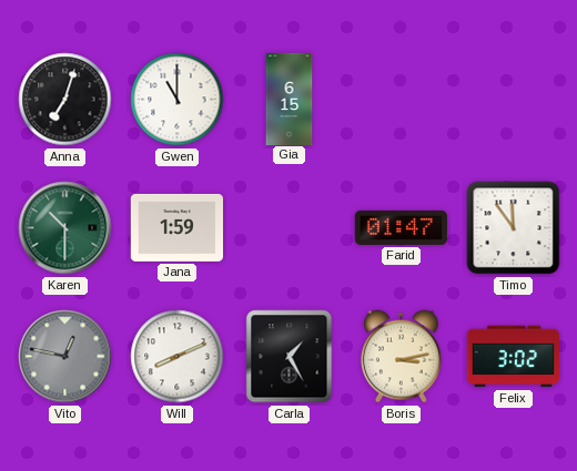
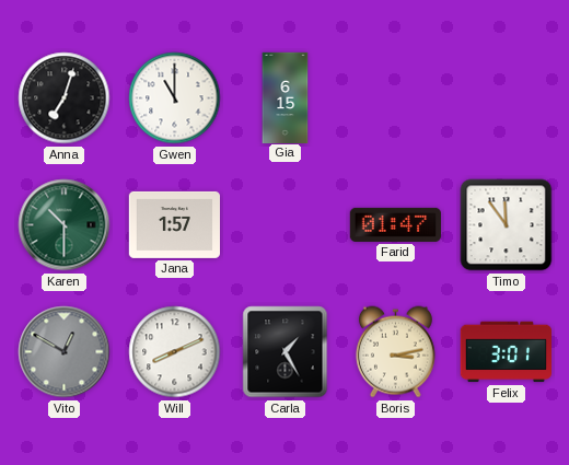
Jana: 1:59 -> 1:57 (174, 224)
Vito: 12:47 -> 12:50 (65, 352)
Felix: 3:02 -> 3:01 (506, 352)
